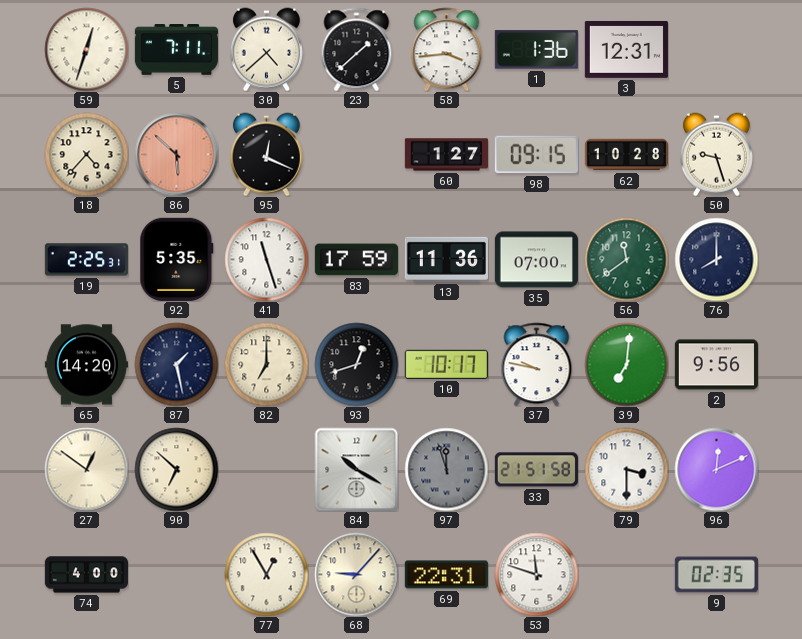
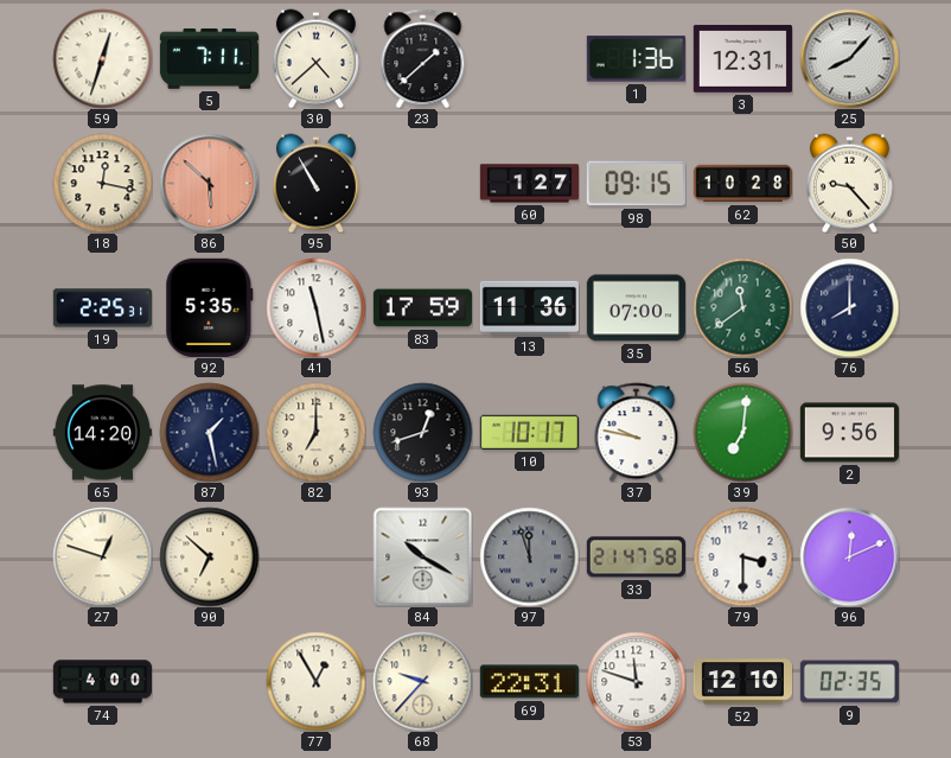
58: 3:44 -> none (447, 49)
25: none -> 8:07 (849, 58)
18: 4:37 -> 12:17 (102, 183)
95: 12:19 -> 10:55 (315, 183)
50: 9:27 -> 9:23 (849, 183)
41: 11:27 -> 11:28 (315, 307)
27: 12:51 -> 12:48 (102, 556)
33: 21:51 -> 21:47 (636, 558)
68: 9:07 -> 9:37 (422, 681)
52: none -> 12:10 (742, 682)
